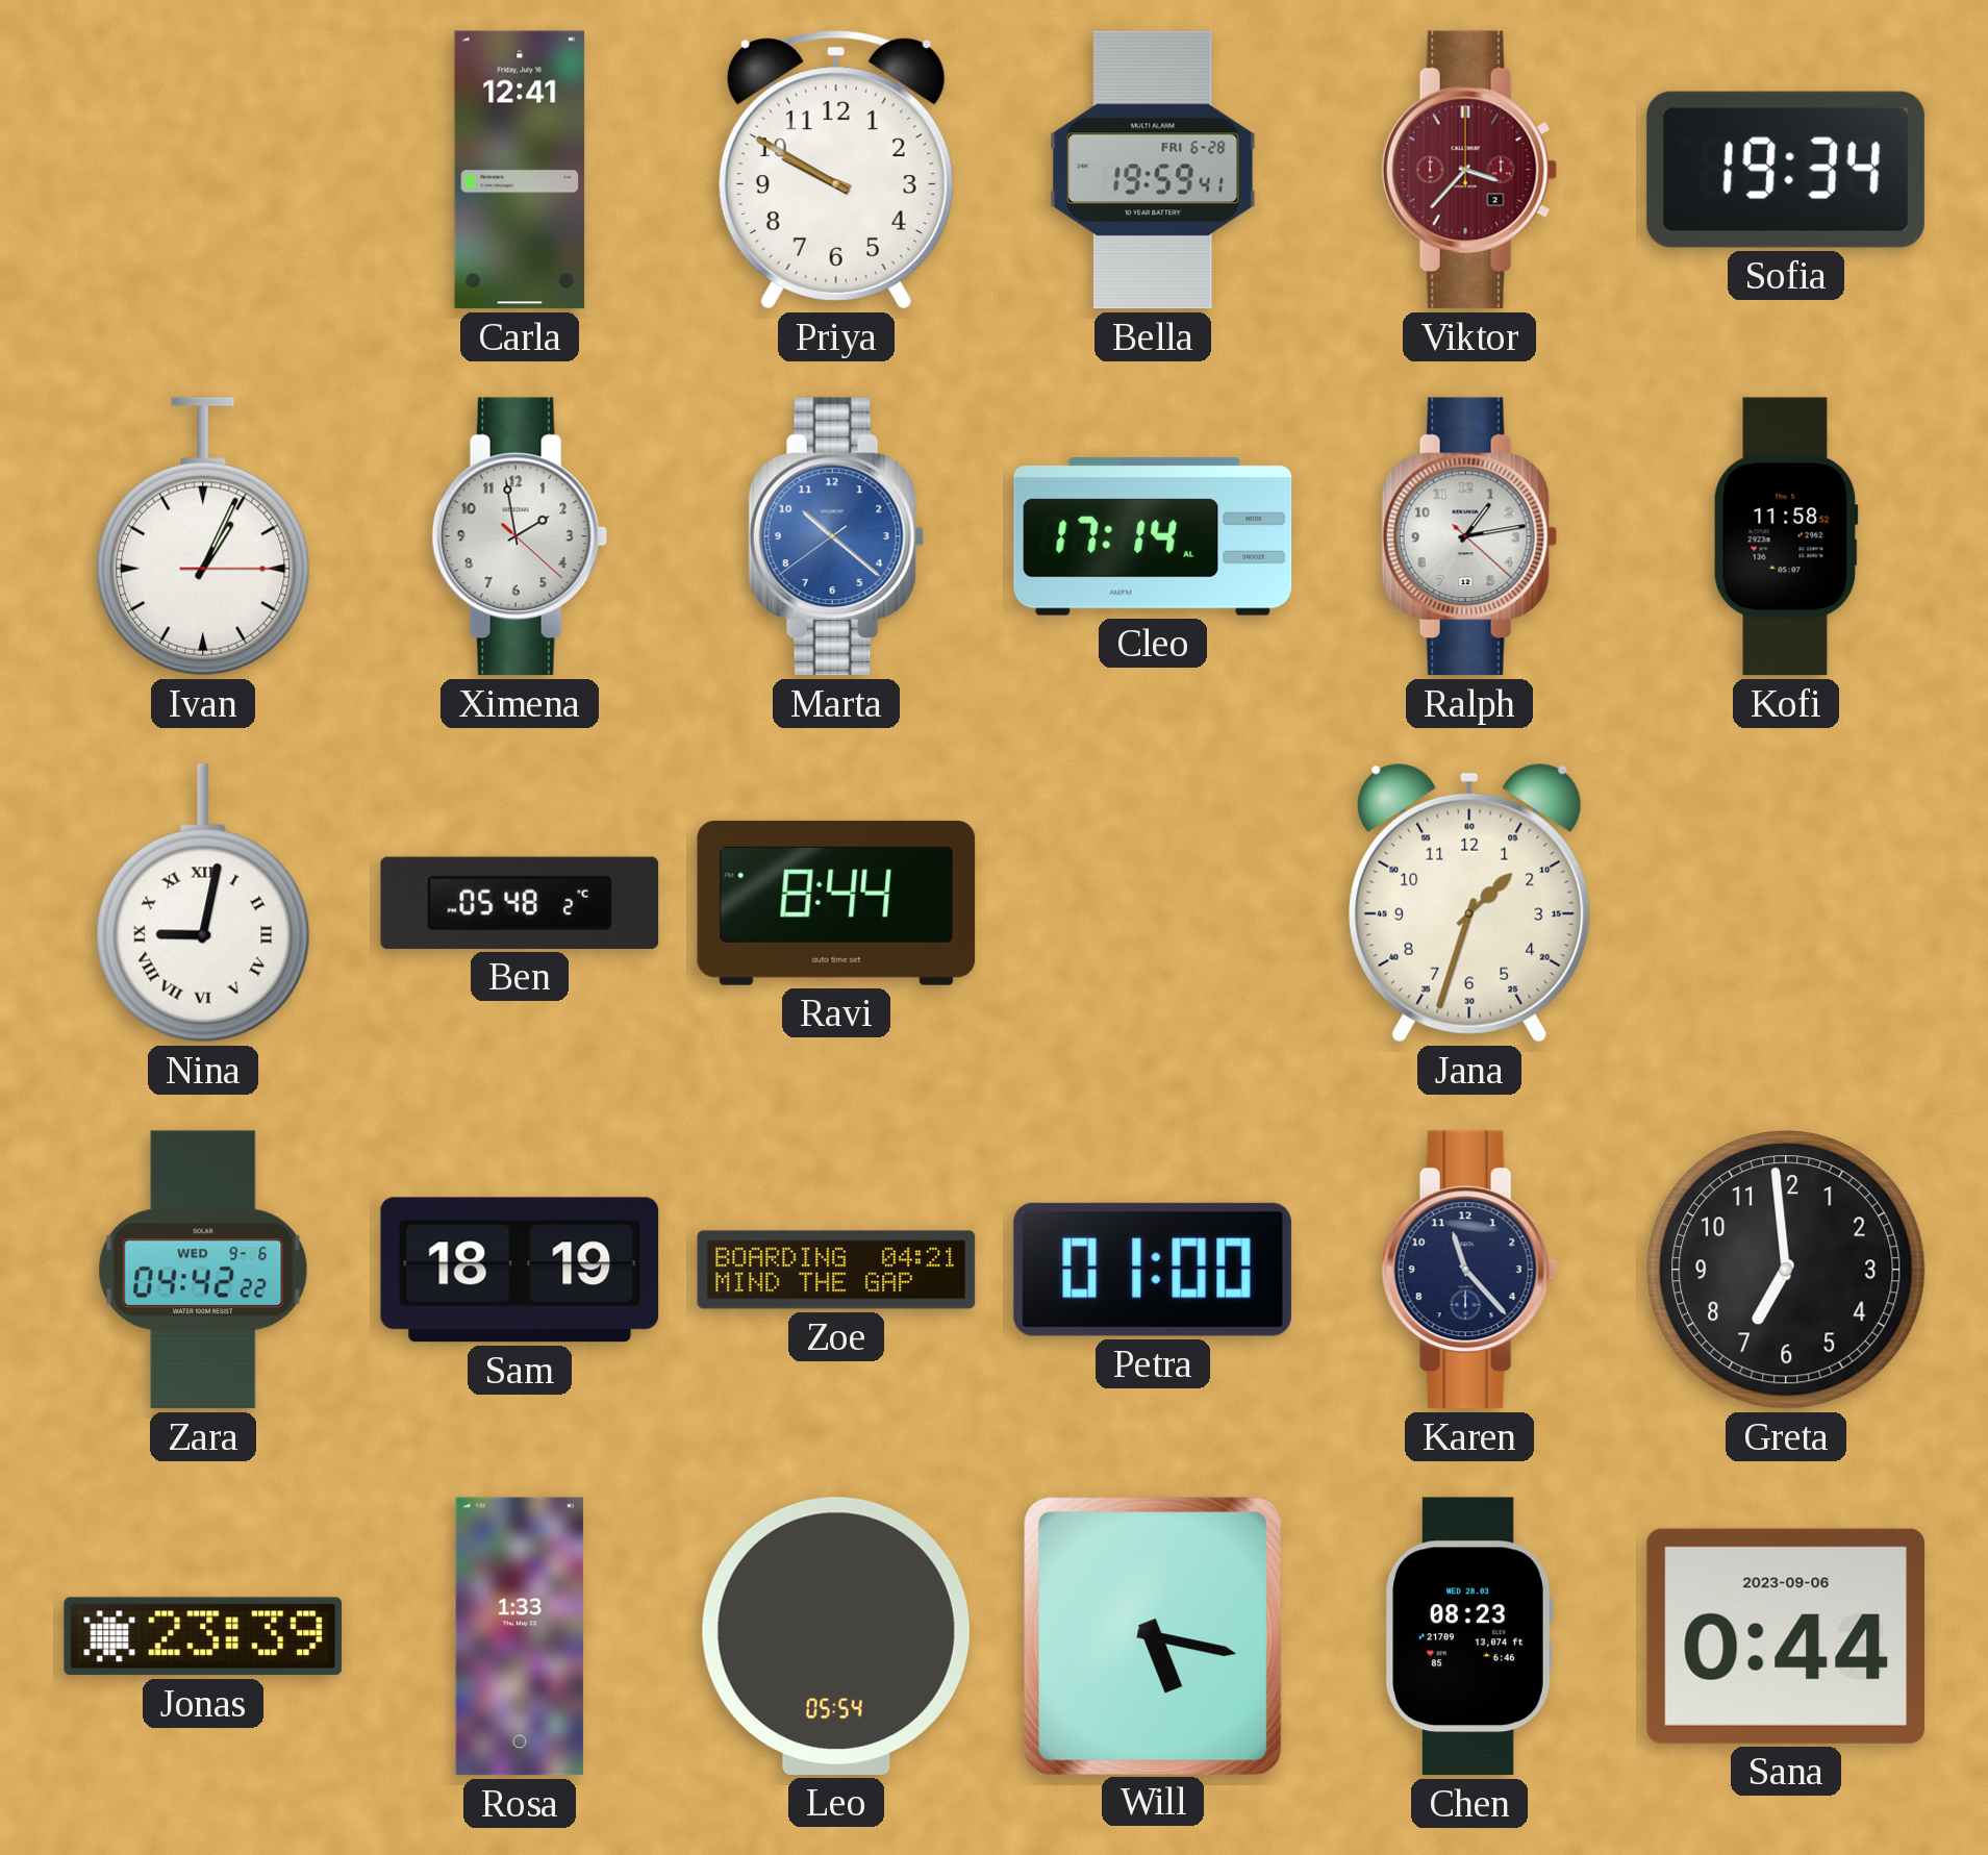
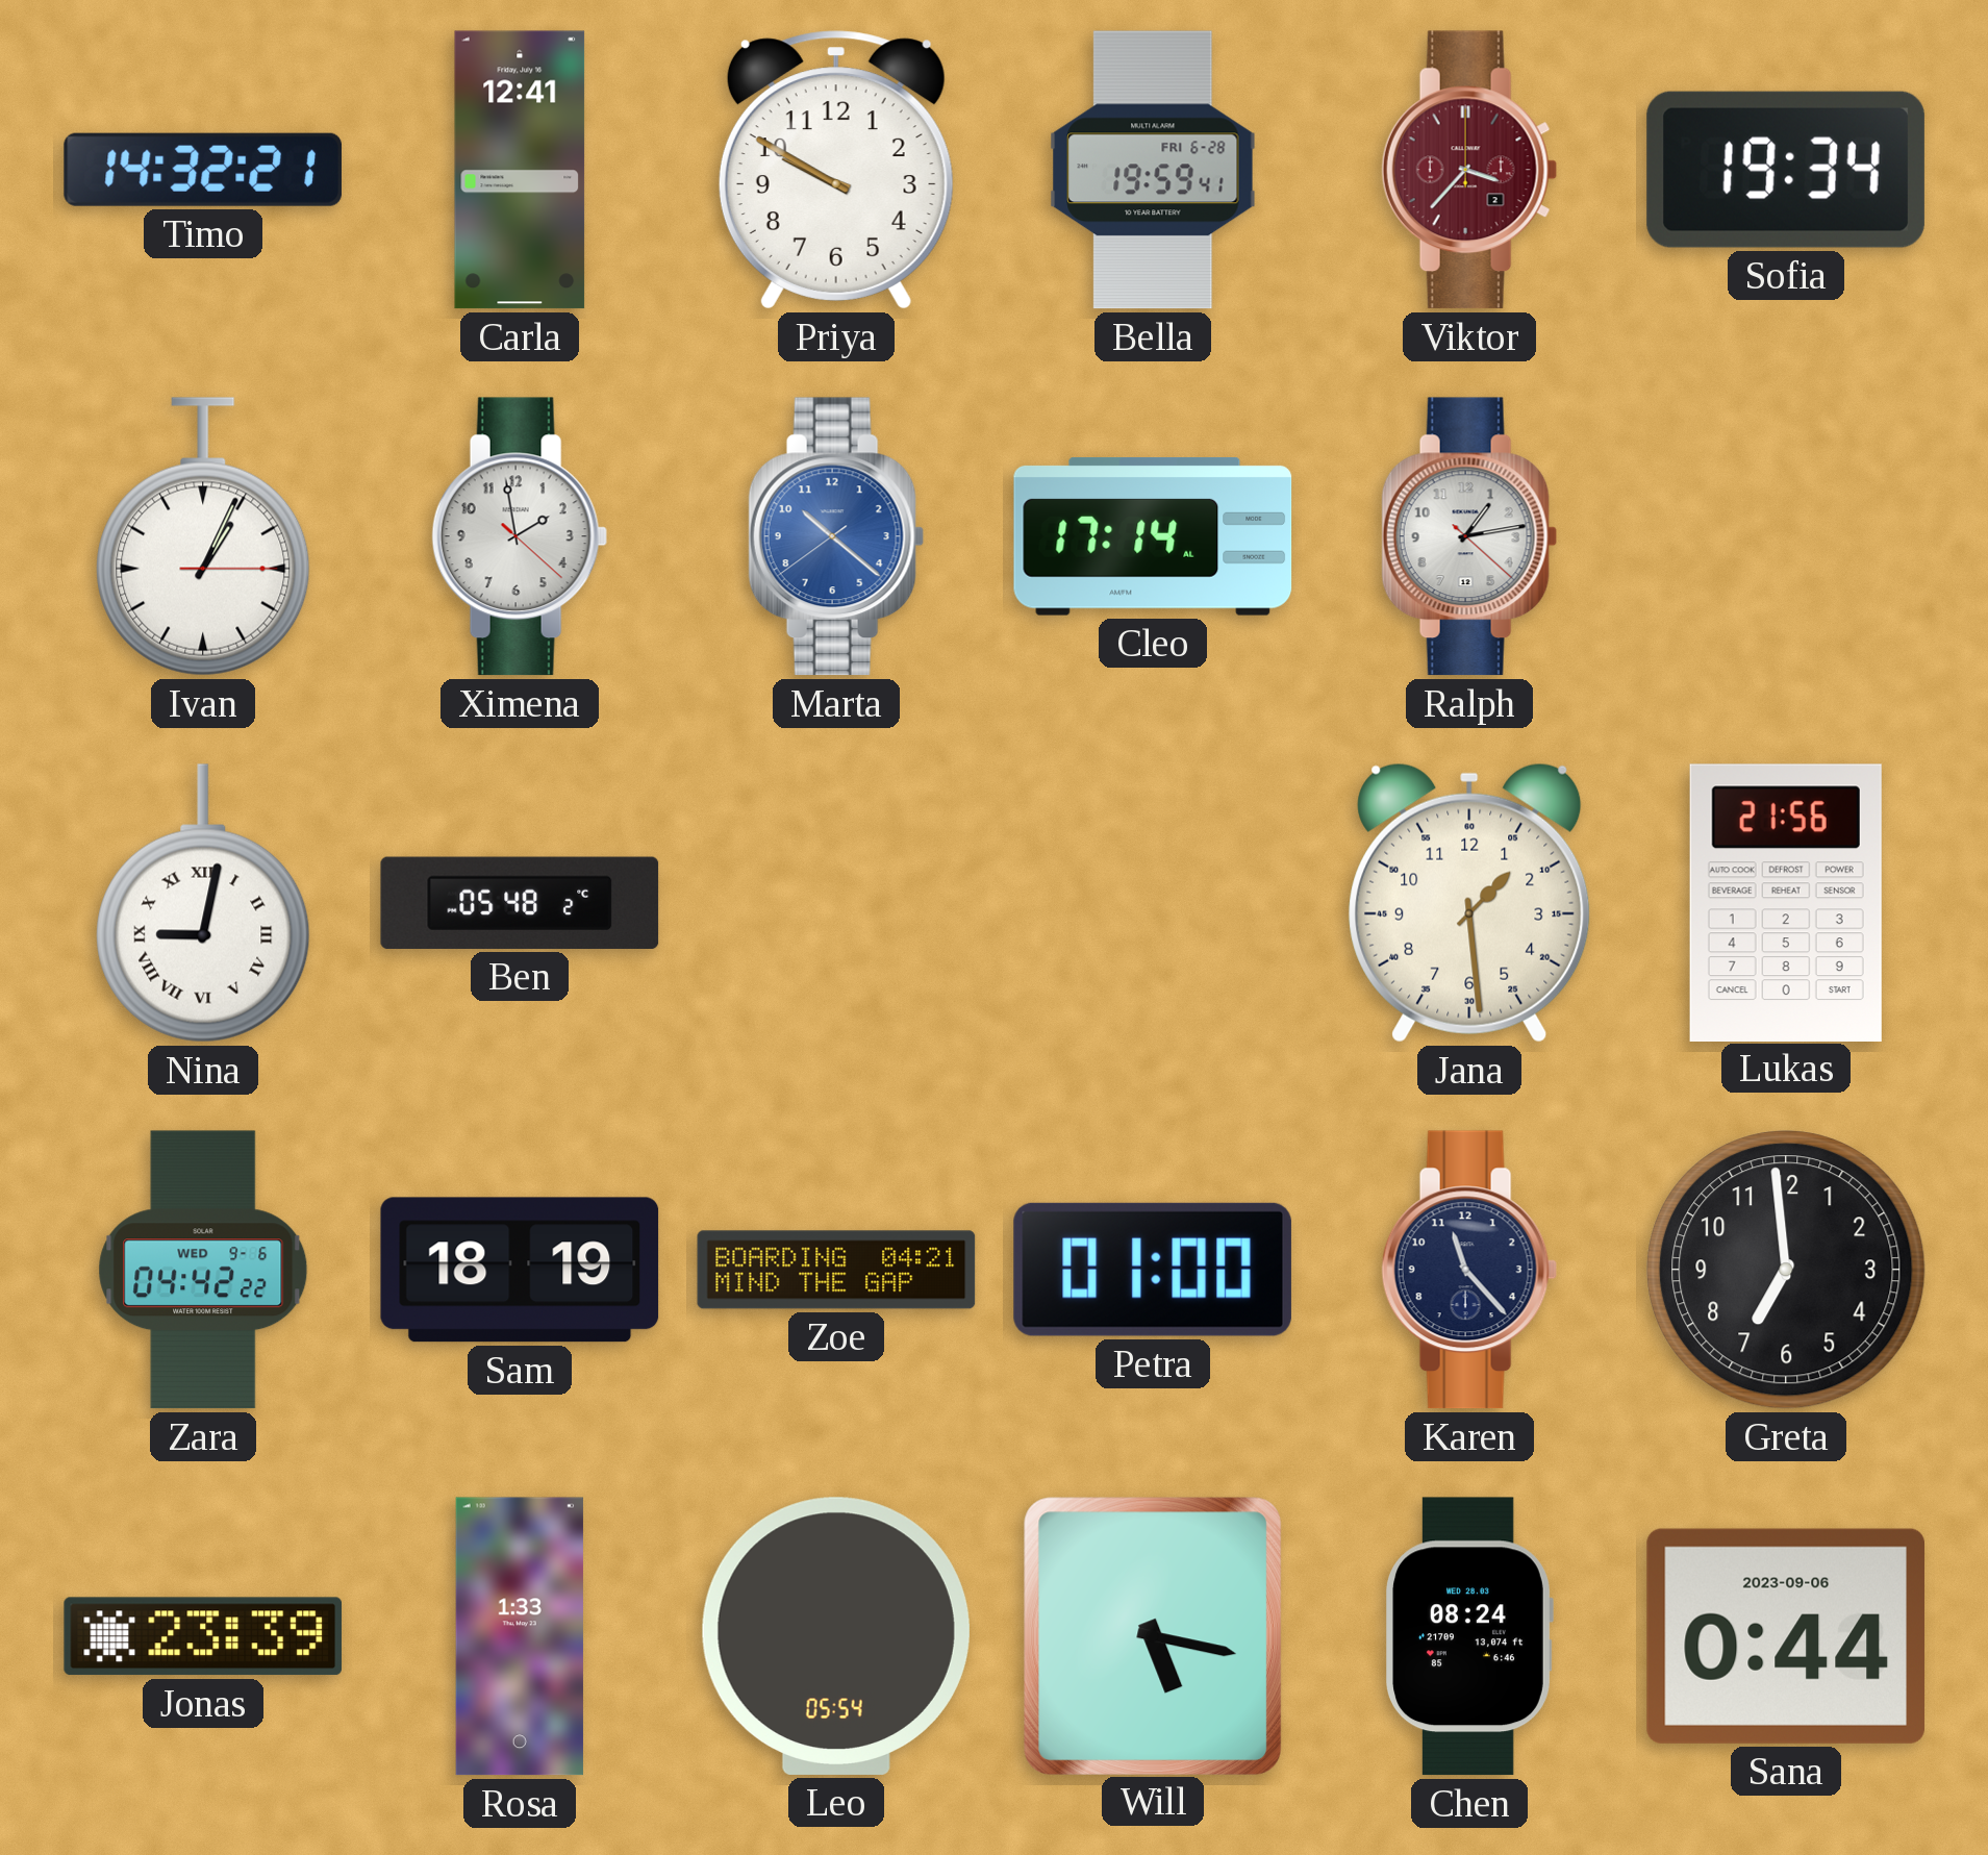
Timo: none -> 14:32 (203, 170)
Kofi: 11:58 -> none (1786, 536)
Ravi: 8:44 -> none (836, 903)
Jana: 1:33 -> 1:29 (1469, 903)
Lukas: none -> 21:56 (1786, 902)
Chen: 08:23 -> 08:24 (1469, 1636)
